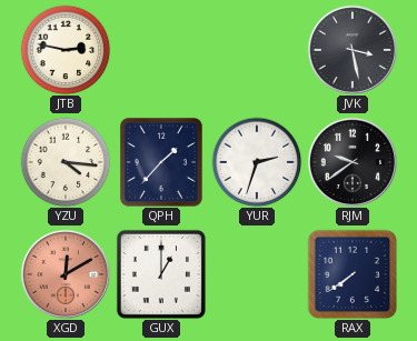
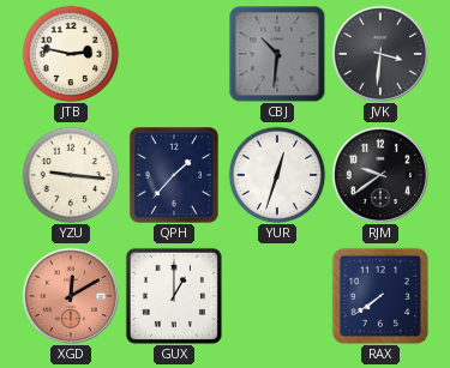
CBJ: none -> 10:31 (277, 54)
JVK: 3:28 -> 3:31 (380, 54)
YZU: 4:16 -> 9:16 (71, 175)
YUR: 2:33 -> 12:33 (277, 175)
